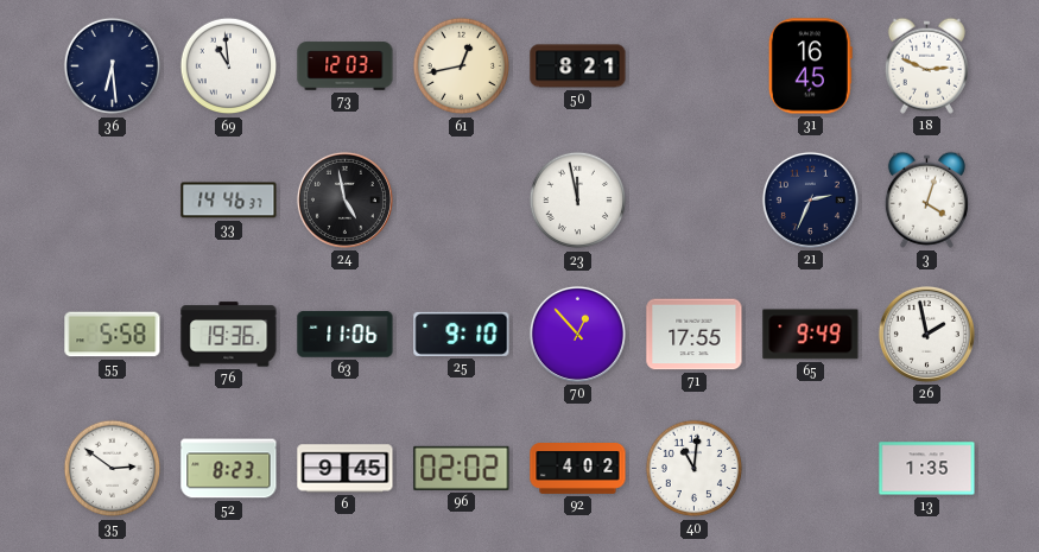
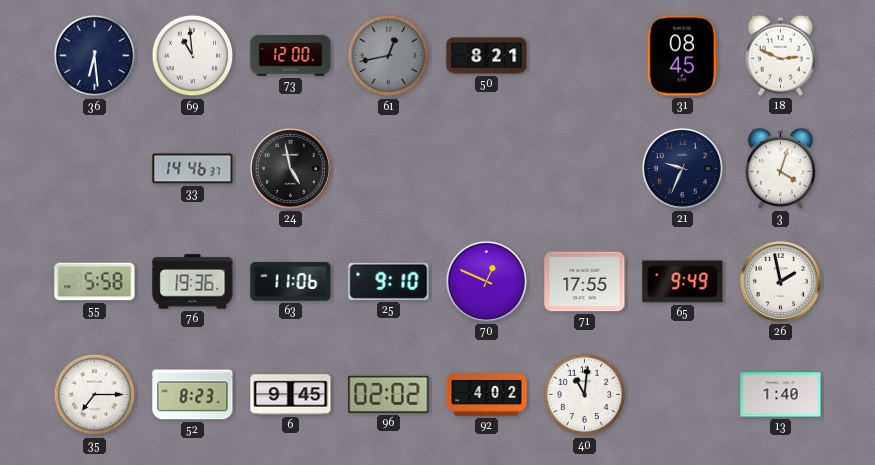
73: 12:03 -> 12:00 (291, 56)
61 dial: cream -> grey (389, 56)
31: 16:45 -> 08:45 (682, 56)
23: 11:58 -> none (578, 201)
21: 2:34 -> 9:34 (682, 168)
70: 12:53 -> 12:49 (486, 281)
35: 2:51 -> 7:15 (95, 395)
13: 1:35 -> 1:40 (781, 395)
